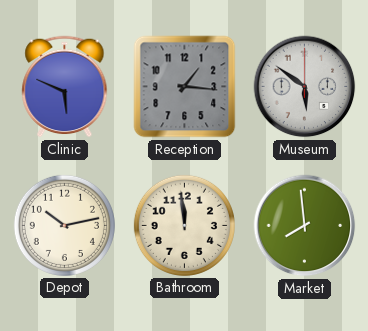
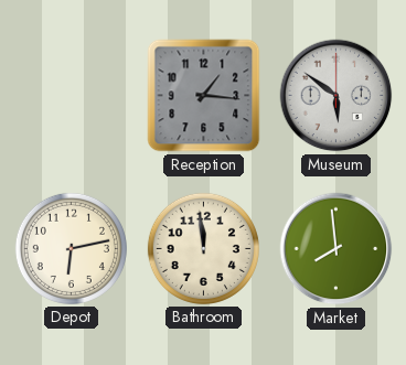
Clinic: 5:49 -> none (65, 87)
Depot: 10:13 -> 6:13 (71, 248)
